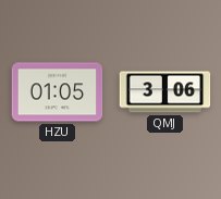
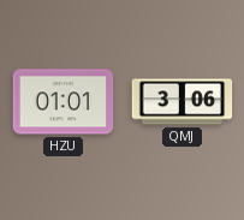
HZU: 01:05 -> 01:01 (64, 102)
